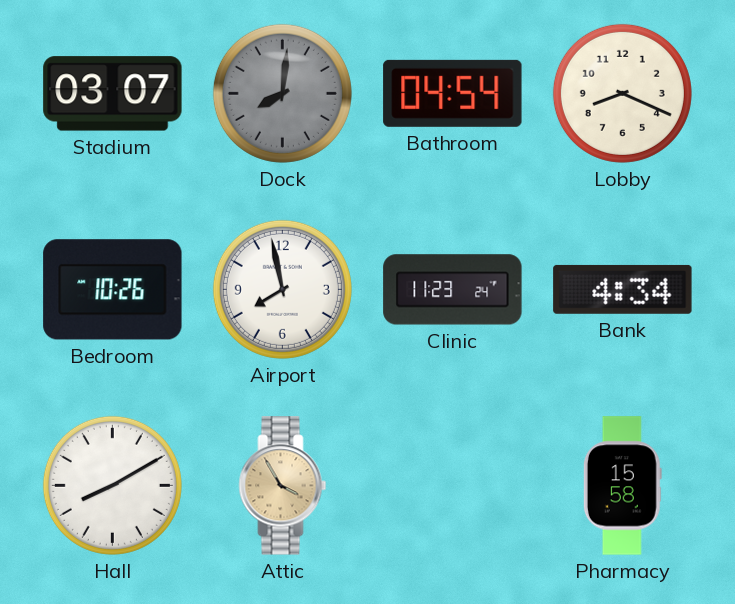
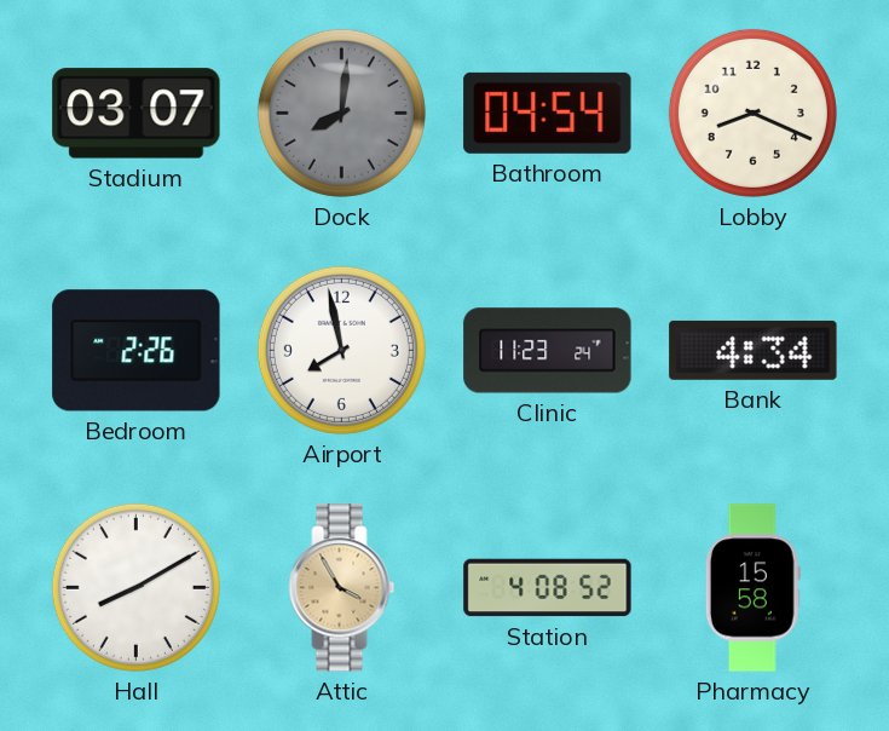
Bedroom: 10:26 -> 2:26 (137, 351)
Station: none -> 4:08 (548, 588)
